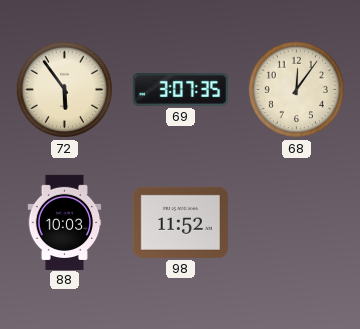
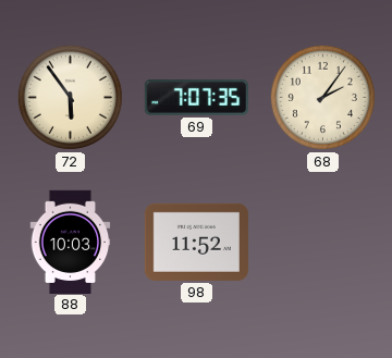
69: 3:07 -> 7:07 (196, 98)
68: 12:06 -> 2:06 (322, 97)
